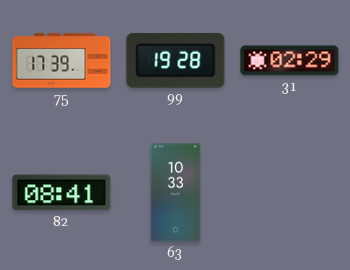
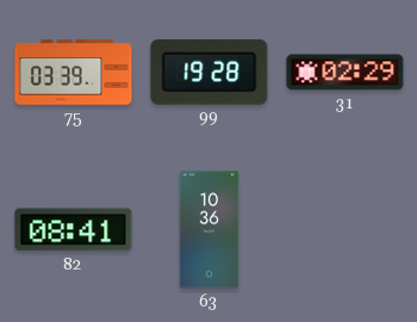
75: 17:39 -> 03:39 (74, 73)
63: 10:33 -> 10:36 (210, 230)
